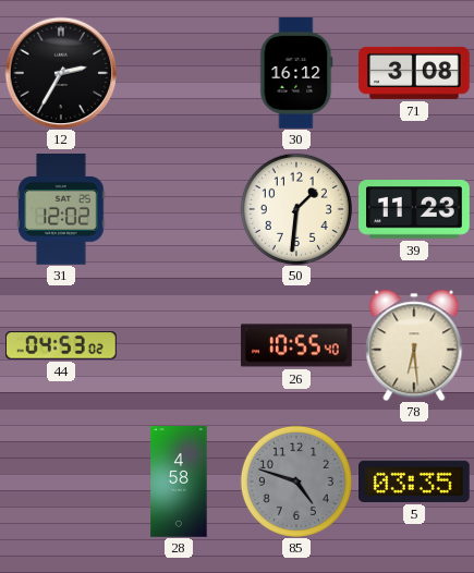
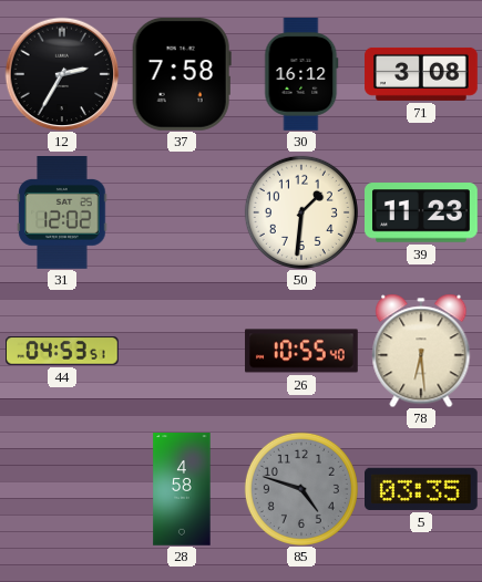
37: none -> 7:58 (182, 74)
44: 04:53:02 -> 04:53:51 (63, 351)
